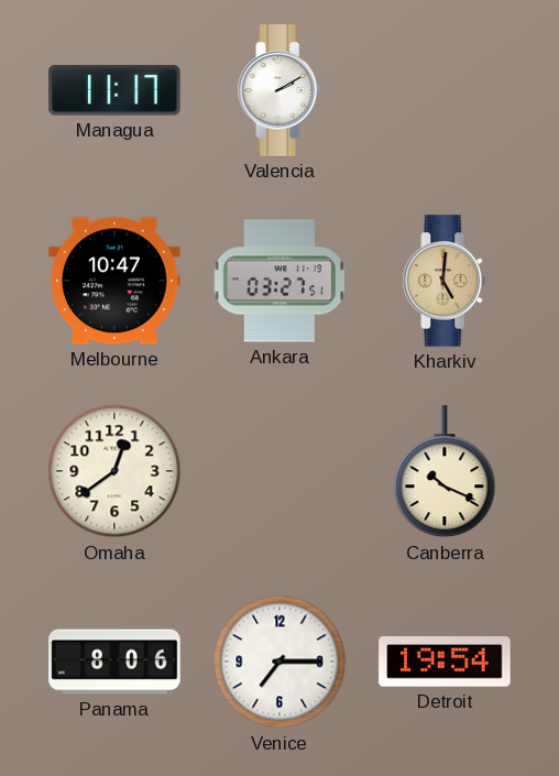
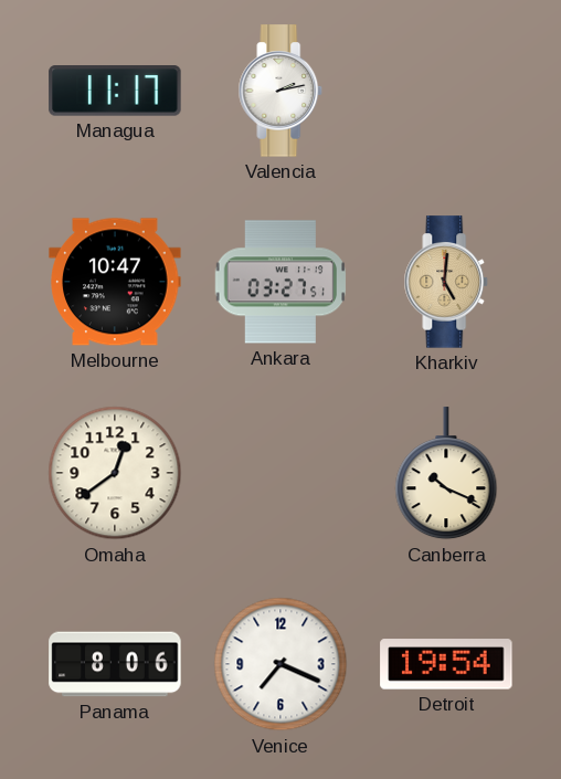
Valencia: 2:10 -> 2:13 (280, 91)
Venice: 7:15 -> 7:19 (280, 664)
